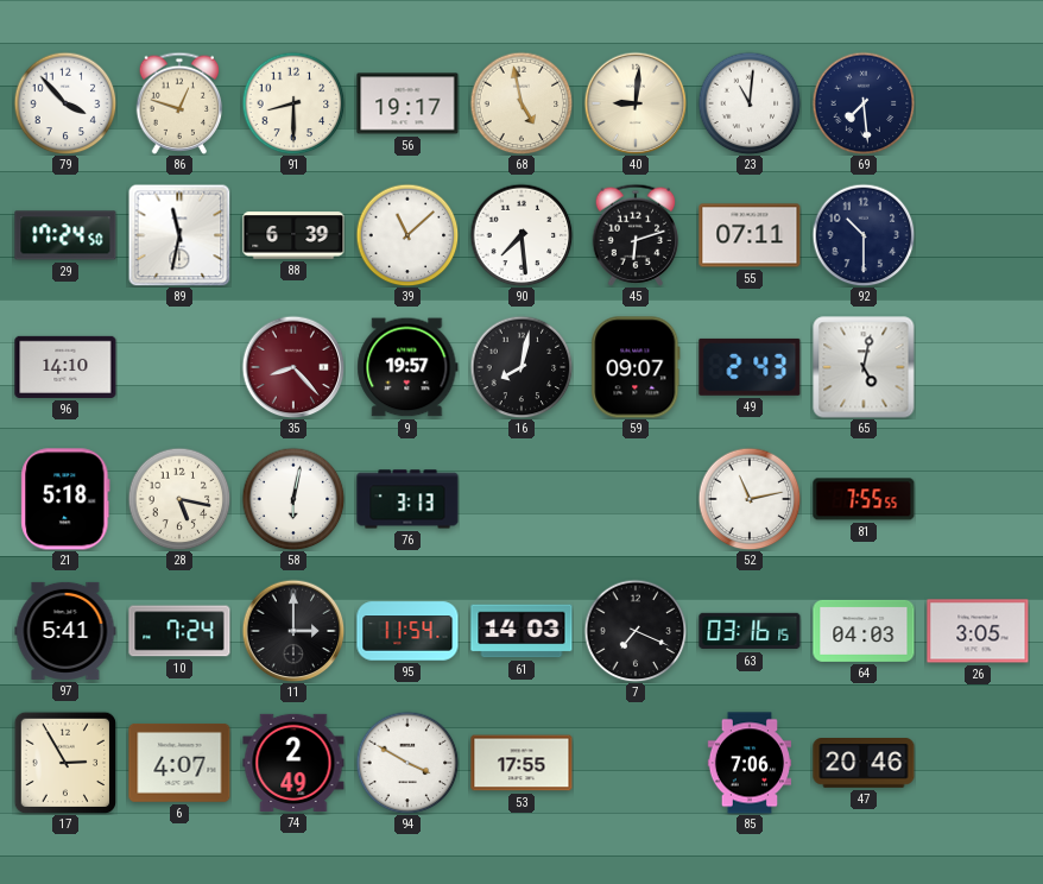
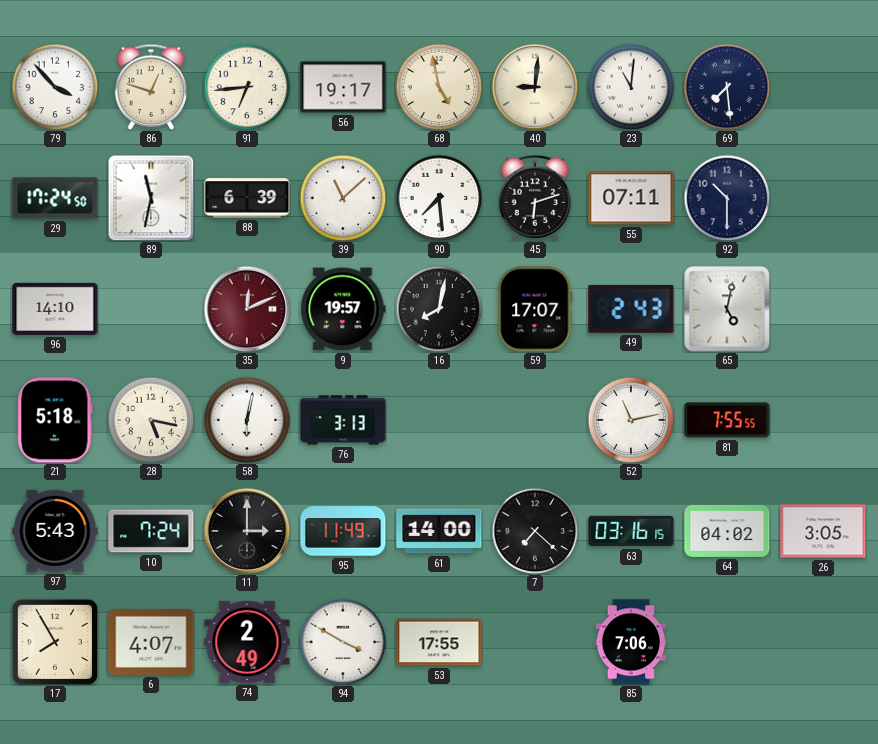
91: 8:30 -> 6:44 (247, 87)
35: 8:23 -> 12:11 (247, 309)
59: 09:07 -> 17:07 (535, 309)
97: 5:41 -> 5:43 (55, 531)
95: 11:54 -> 11:49 (343, 531)
61: 14:03 -> 14:00 (439, 531)
7: 7:19 -> 7:22 (535, 531)
64: 04:03 -> 04:02 (727, 531)
17: 2:55 -> 7:55 (55, 642)
47: 20:46 -> none (864, 764)
